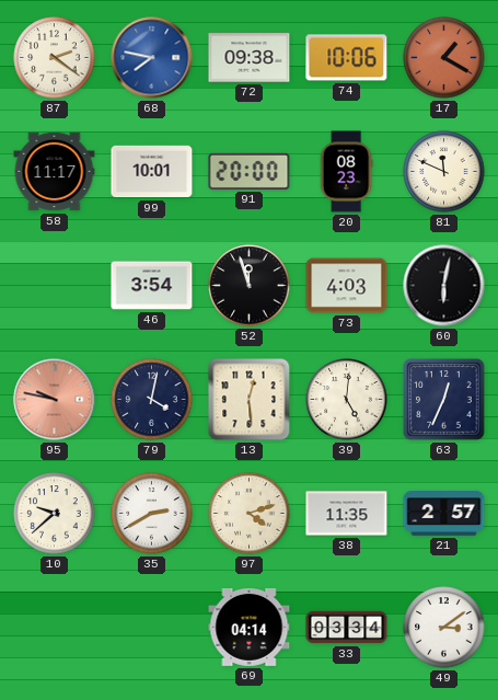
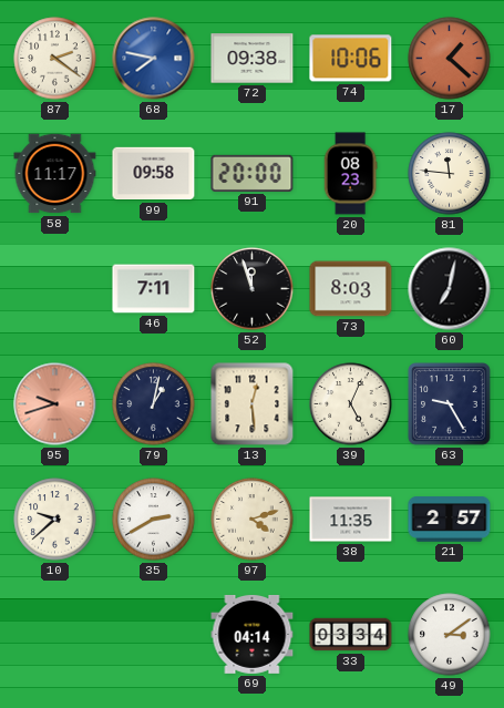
17: 1:20 -> 1:22 (450, 59)
99: 10:01 -> 09:58 (154, 174)
81: 11:49 -> 11:46 (450, 174)
46: 3:54 -> 7:11 (154, 289)
73: 4:03 -> 8:03 (351, 289)
60: 6:02 -> 7:02 (450, 289)
95: 9:47 -> 9:42 (55, 404)
79: 4:02 -> 1:02 (154, 404)
39: 5:01 -> 5:04 (351, 404)
63: 12:34 -> 9:25 (450, 404)
